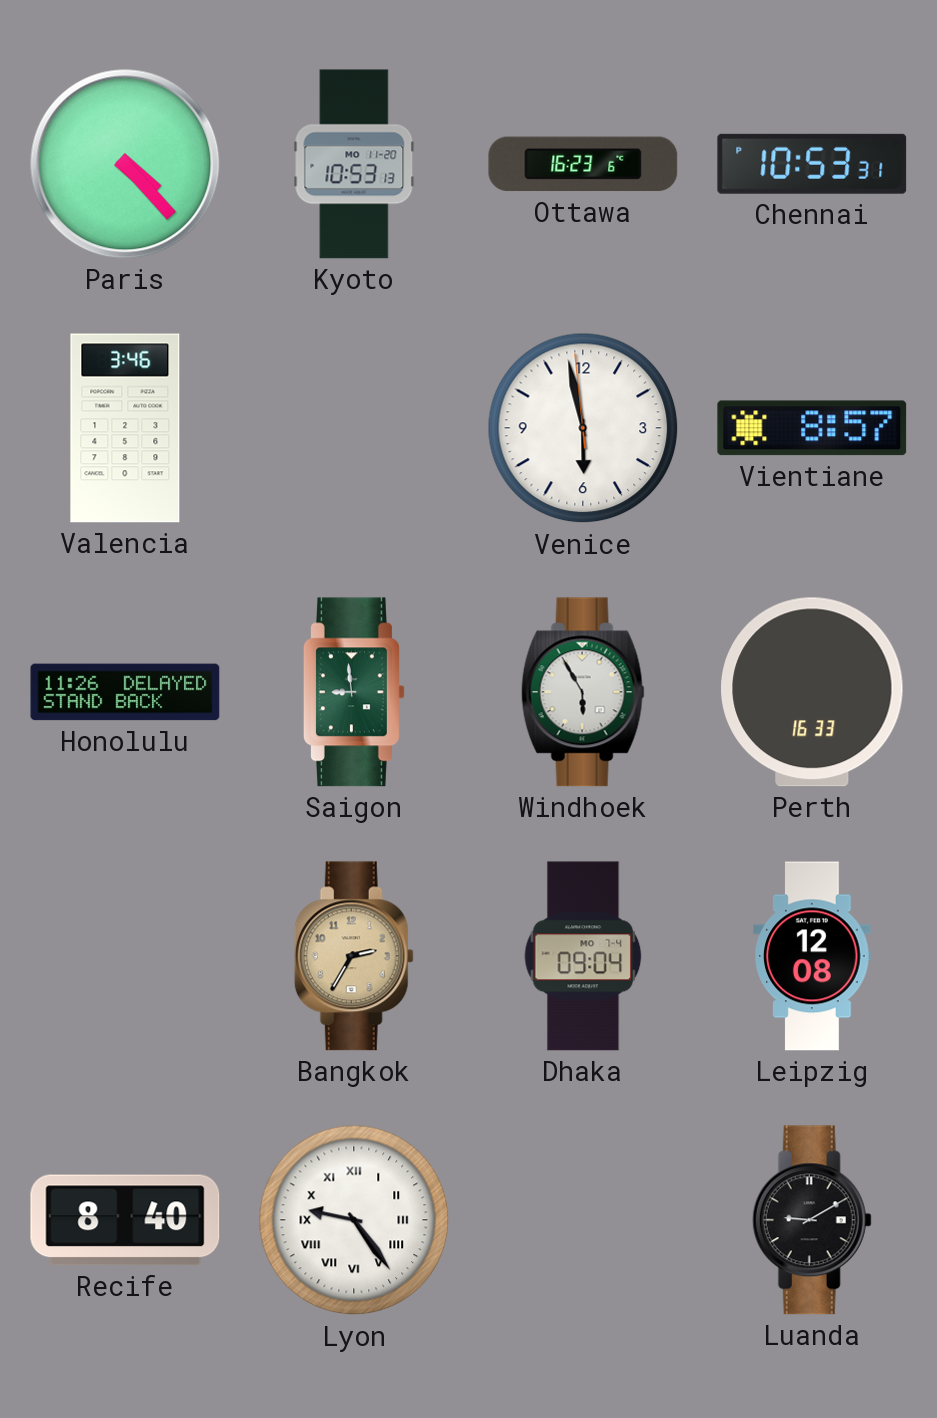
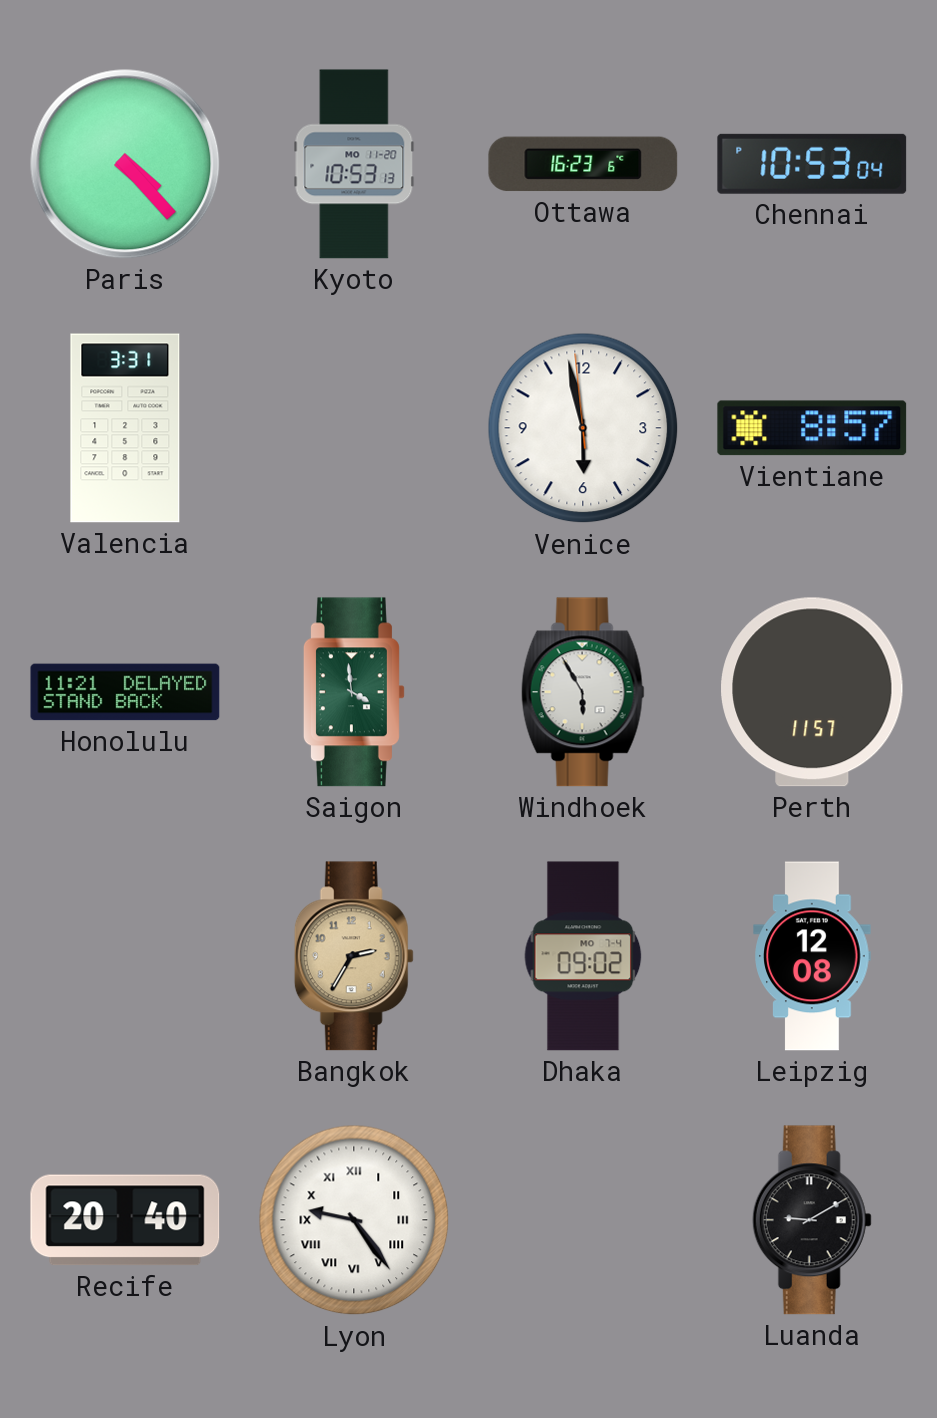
Chennai: 10:53:31 PM -> 10:53:04 PM (812, 164)
Valencia: 3:46 -> 3:31 (125, 428)
Honolulu: 11:26 -> 11:21 (125, 692)
Saigon: 8:59 -> 3:59 (354, 692)
Perth: 16:33 -> 11:57 (812, 692)
Dhaka: 09:04 -> 09:02 (583, 956)
Recife: 8:40 -> 20:40 (125, 1220)
